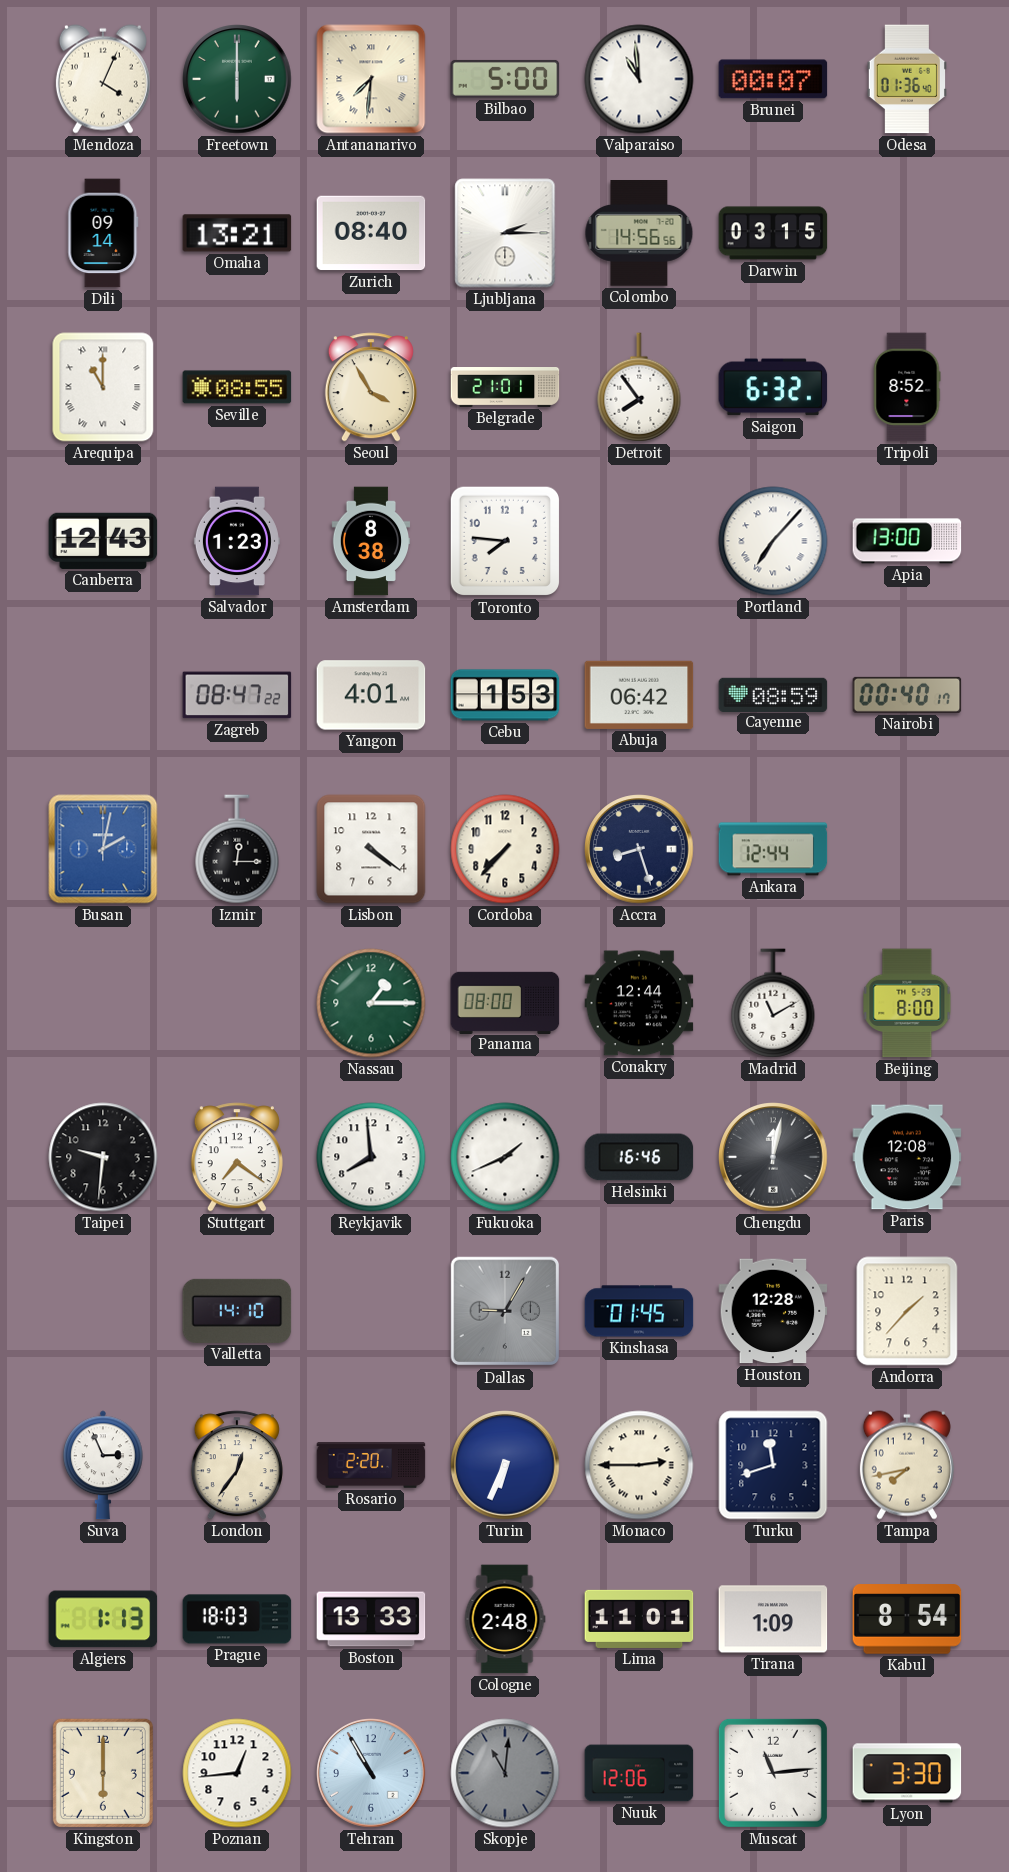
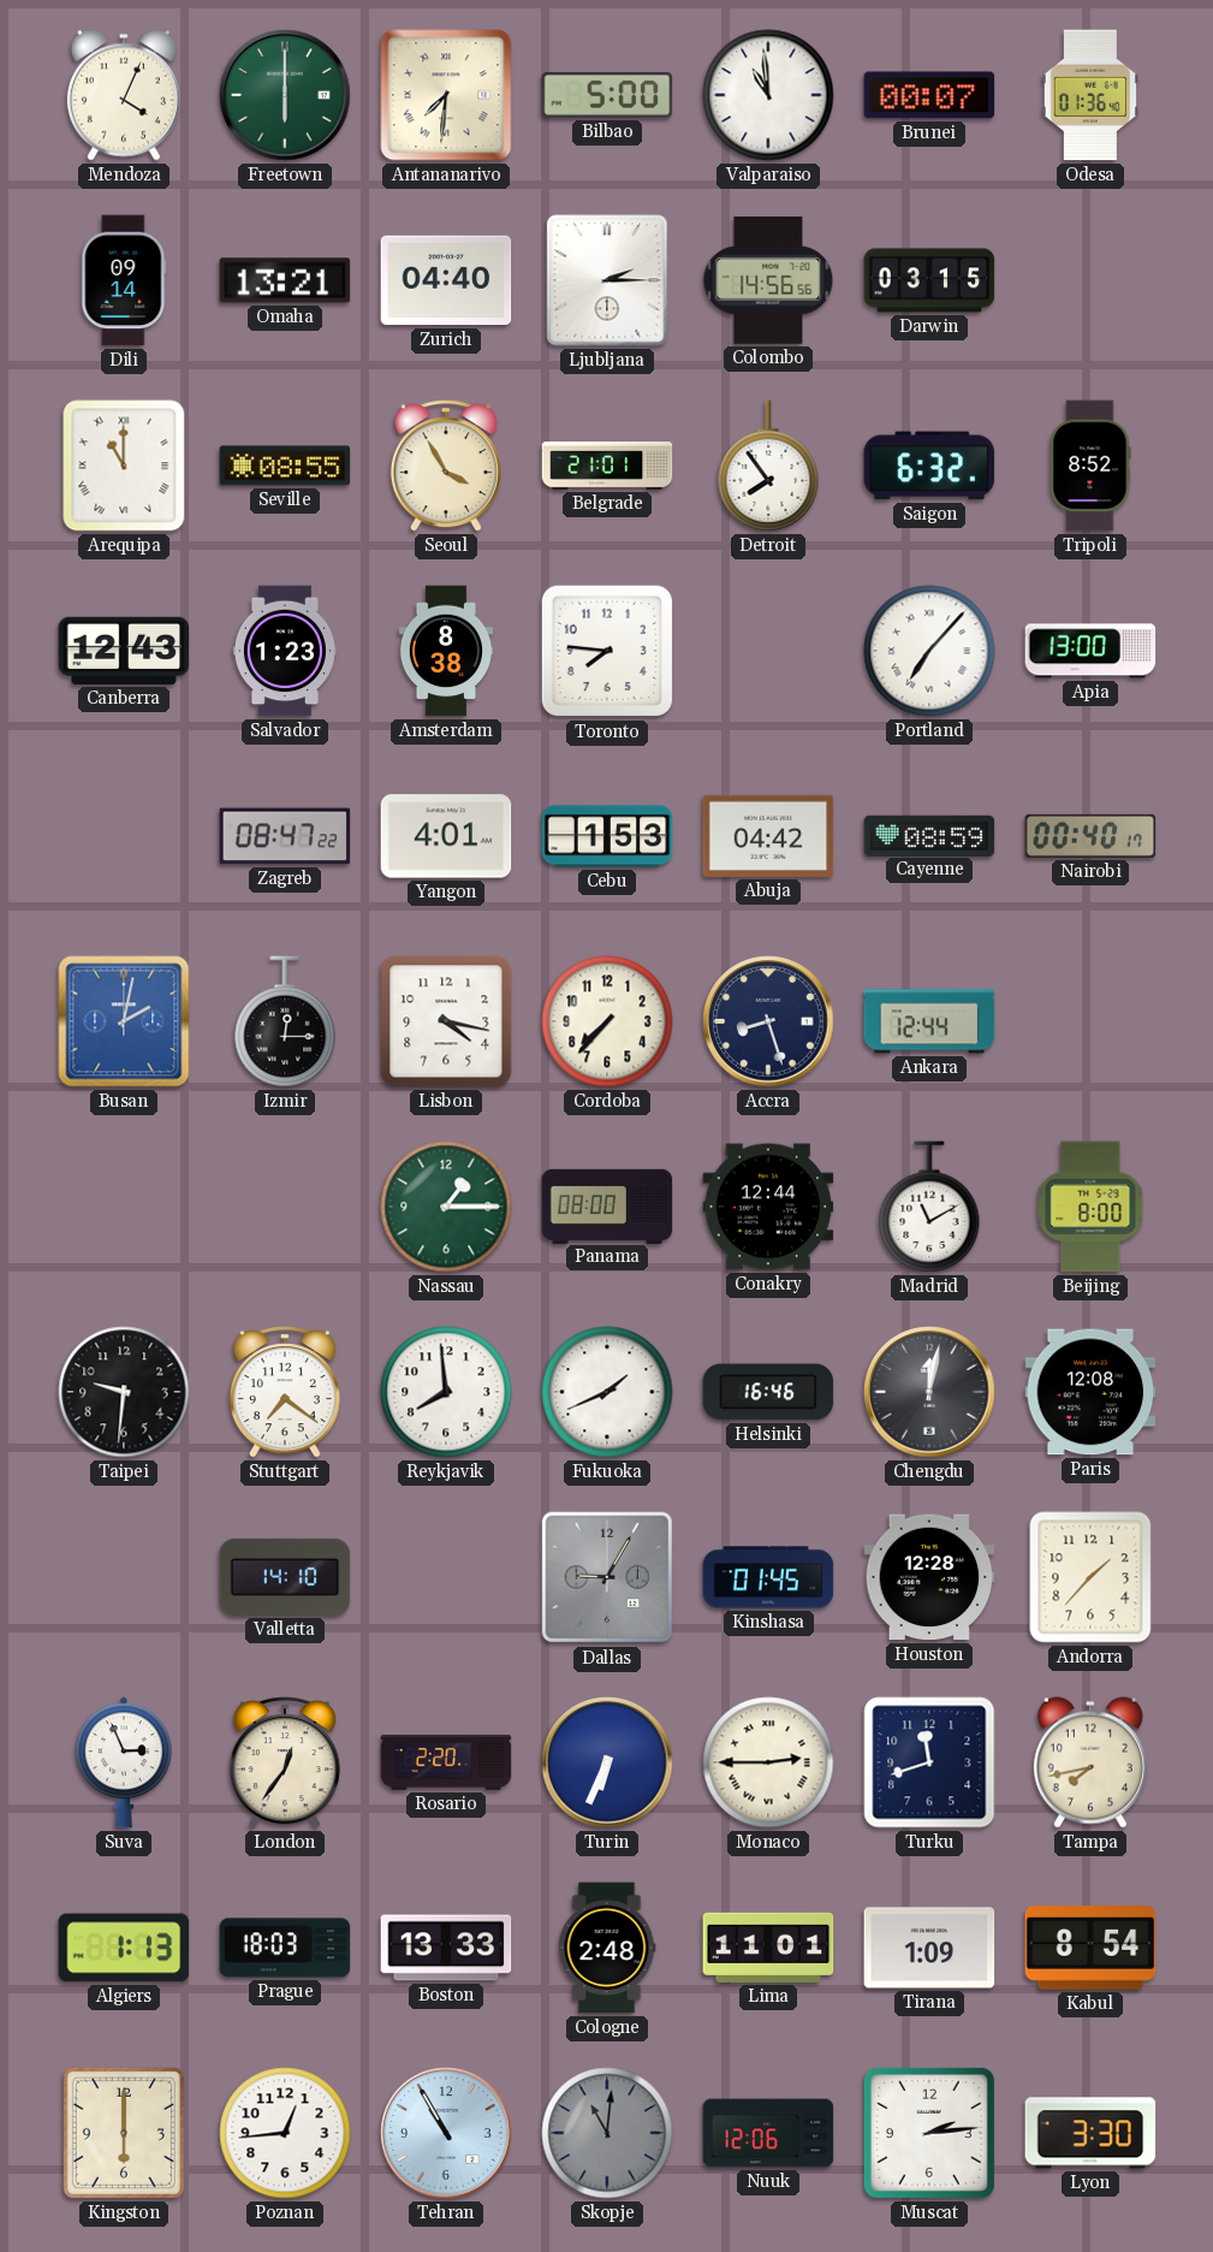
Zurich: 08:40 -> 04:40 (446, 280)
Abuja: 06:42 -> 04:42 (768, 836)
Lisbon: 4:21 -> 4:17 (446, 1021)
Muscat: 11:14 -> 2:14 (929, 2133)
